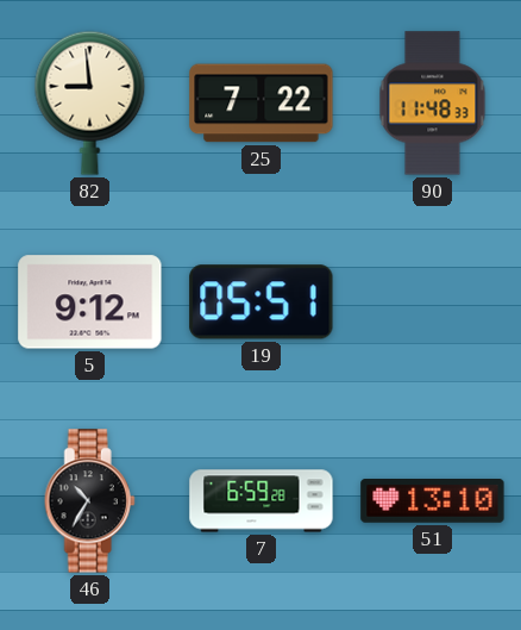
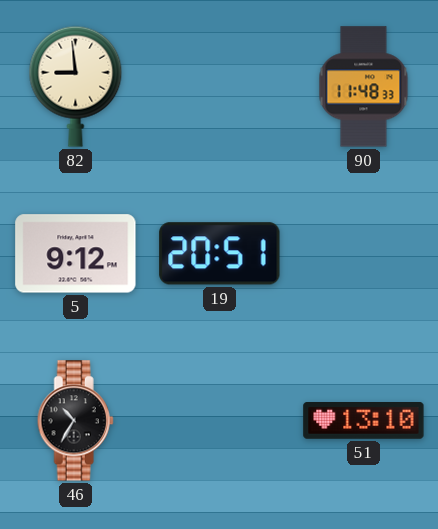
25: 7:22 -> none (262, 104)
19: 05:51 -> 20:51 (220, 254)
7: 6:59 -> none (262, 501)
